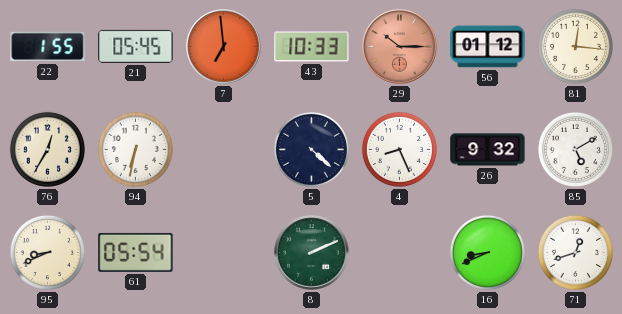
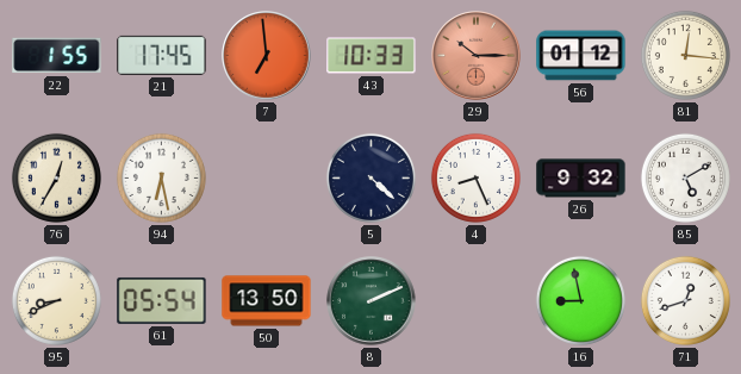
21: 05:45 -> 17:45 (162, 55)
94: 6:32 -> 6:28 (161, 177)
50: none -> 13:50 (267, 301)
16: 8:41 -> 8:58 (580, 300)
